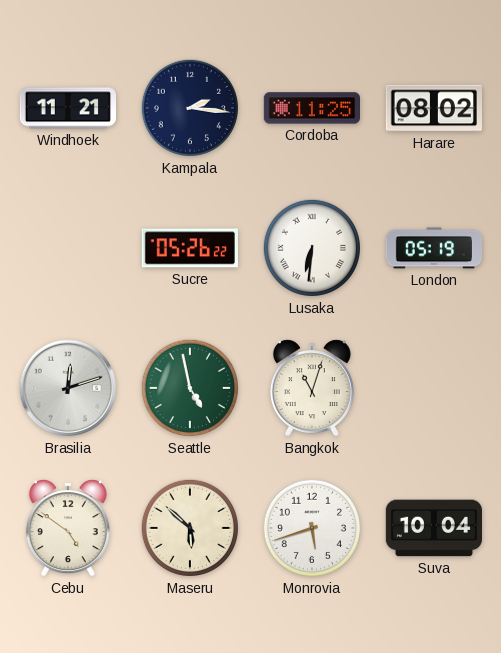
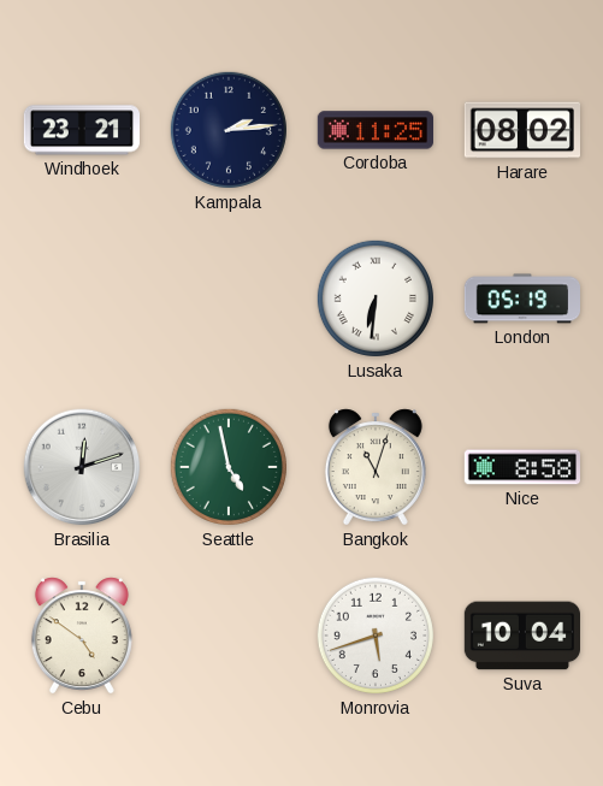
Windhoek: 11:21 -> 23:21 (81, 130)
Kampala: 2:16 -> 2:14 (229, 130)
Sucre: 05:26 -> none (190, 248)
Nice: none -> 8:58 (521, 467)
Maseru: 5:52 -> none (190, 528)
